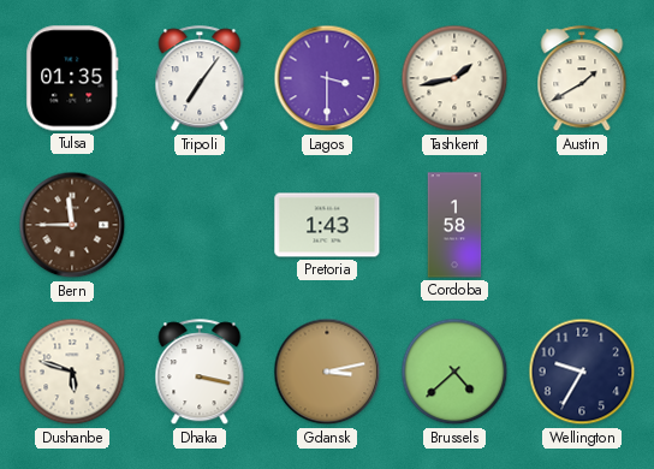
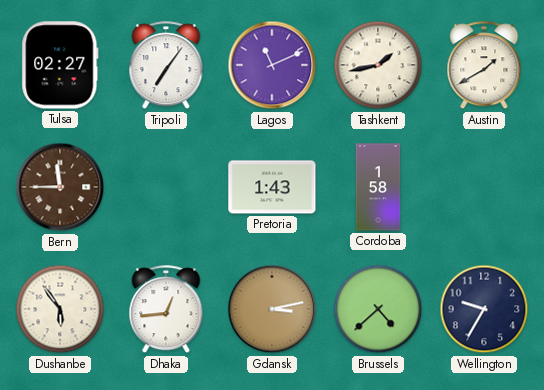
Tulsa: 01:35 -> 02:27 (60, 65)
Lagos: 3:30 -> 11:11 (272, 65)
Dushanbe: 5:48 -> 5:54 (60, 309)
Dhaka: 3:17 -> 12:44 (166, 310)
